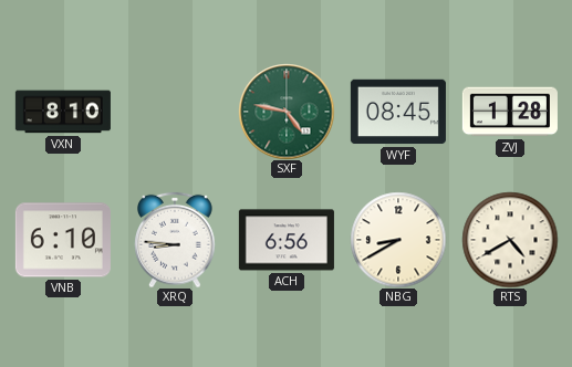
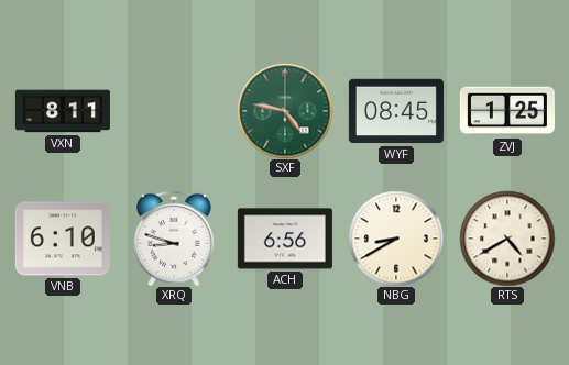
VXN: 8:10 -> 8:11 (63, 111)
ZVJ: 1:28 -> 1:25 (507, 111)
XRQ: 8:46 -> 8:48 (174, 239)
